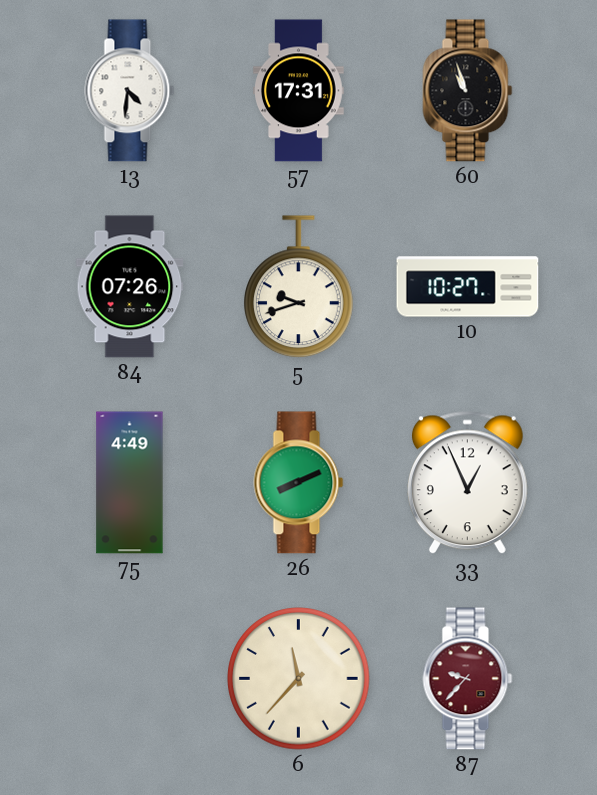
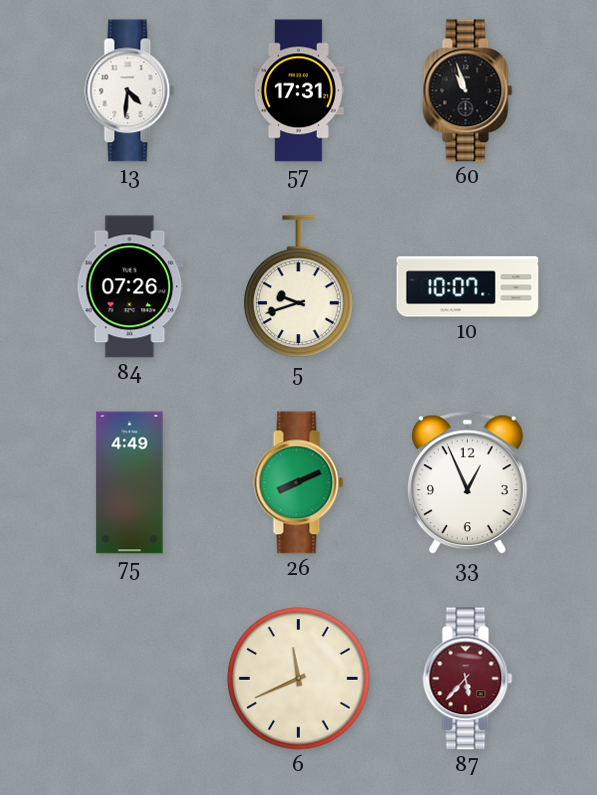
10: 10:27 -> 10:07 (468, 287)
6: 11:37 -> 11:41 (299, 679)
87: 9:37 -> 5:37 (468, 679)
